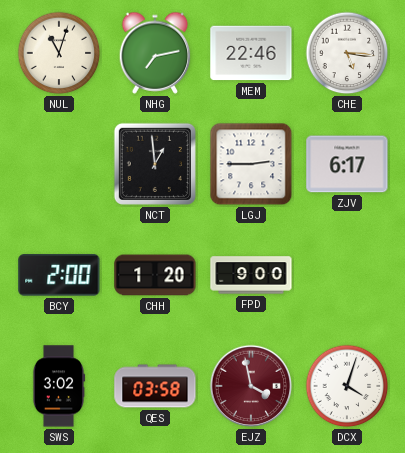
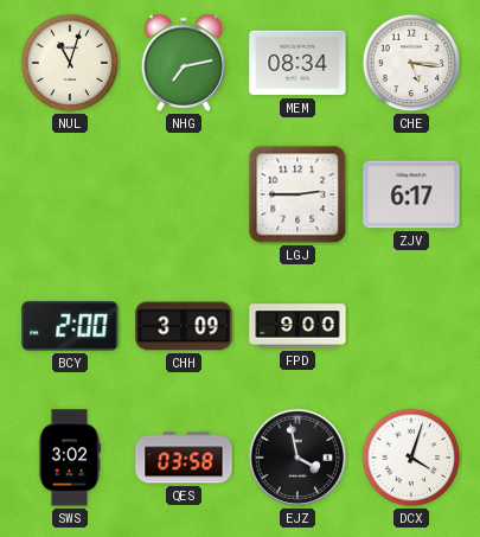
MEM: 22:46 -> 08:34 (297, 63)
NCT: 12:59 -> none (155, 164)
CHH: 1:20 -> 3:09 (184, 326)
EJZ dial: burgundy -> black (297, 458)
